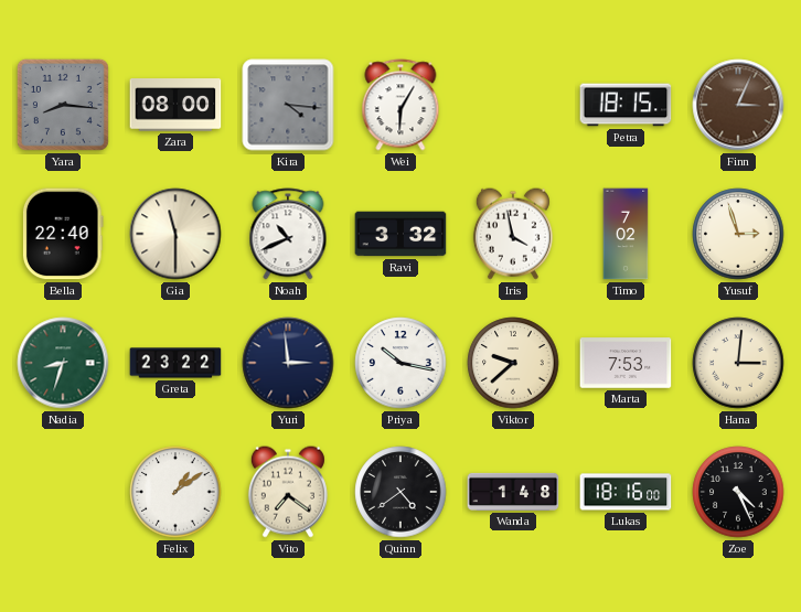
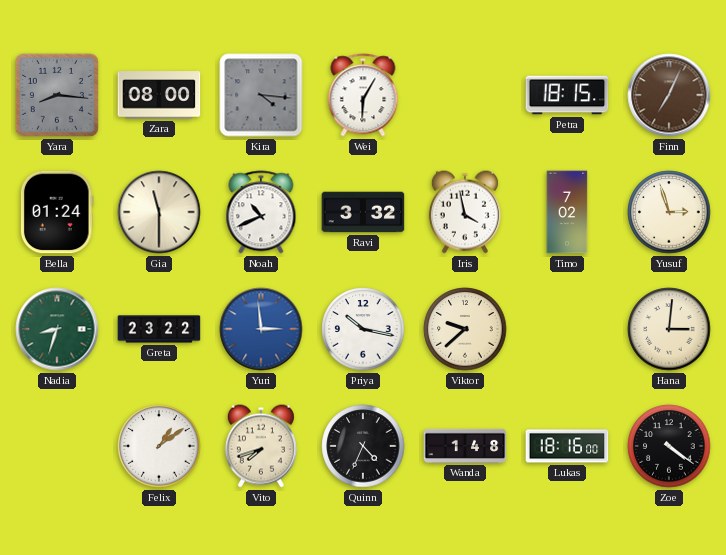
Finn: 3:04 -> 7:04 (669, 95)
Bella: 22:40 -> 01:24 (57, 212)
Yuri dial: navy -> blue (261, 329)
Marta: 7:53 -> none (626, 363)
Vito: 7:21 -> 7:42 (261, 446)
Quinn: 4:39 -> 4:34 (363, 446)
Zoe: 4:26 -> 4:21 (669, 446)
